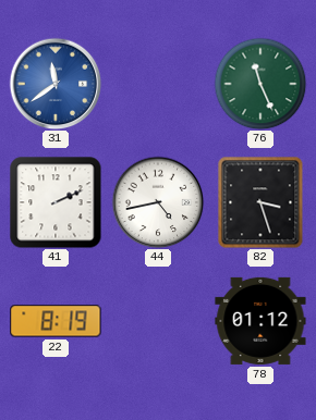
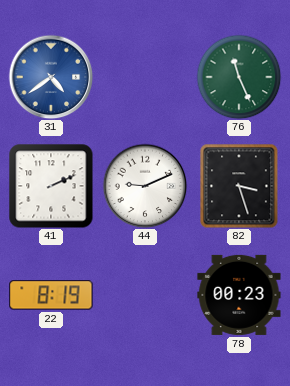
31: 11:39 -> 4:39 (51, 77)
44: 4:43 -> 9:11 (145, 186)
78: 01:12 -> 00:23 (239, 295)
